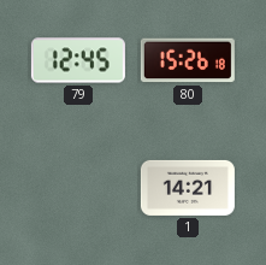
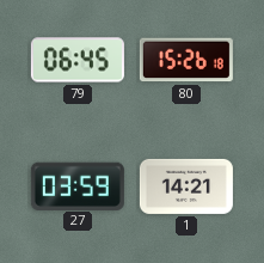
79: 12:45 -> 06:45 (78, 60)
27: none -> 03:59 (78, 185)
